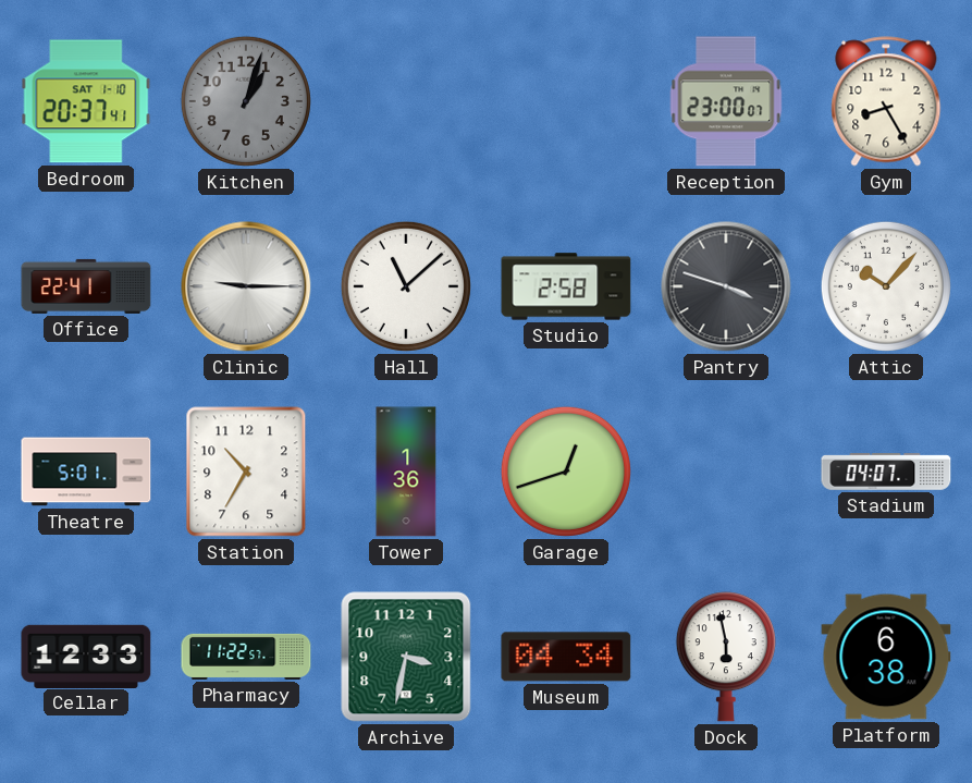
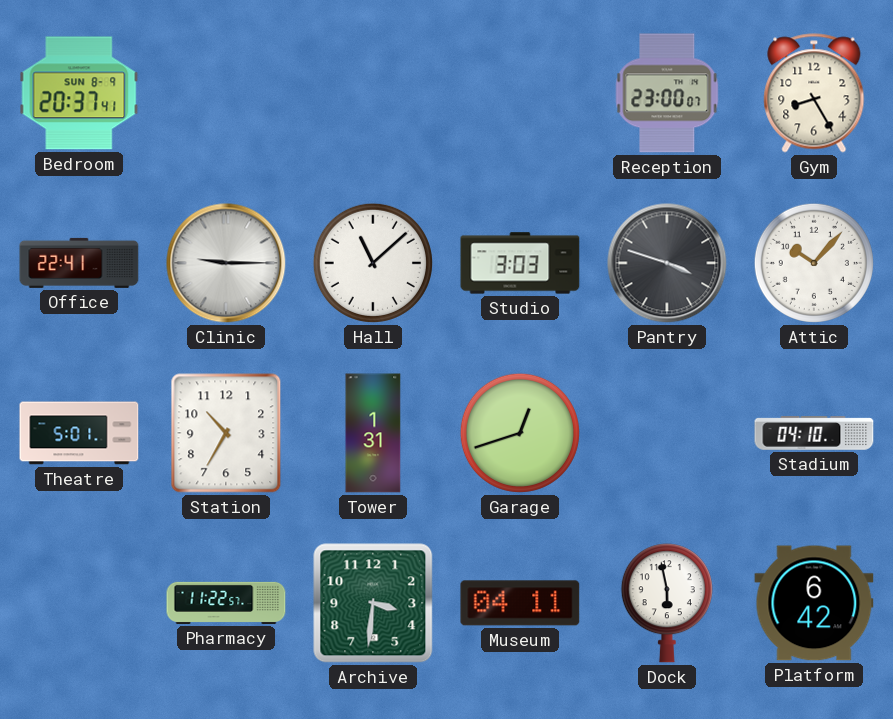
Bedroom date: SAT 1-10 -> SUN 8-9 (79, 93)
Kitchen: 1:03 -> none (246, 101)
Studio: 2:58 -> 3:03 (520, 263)
Tower: 1:36 -> 1:31 (373, 433)
Stadium: 04:07 -> 04:10 (814, 433)
Cellar: 12:33 -> none (86, 656)
Archive: 3:32 -> 3:31 (373, 603)
Museum: 04:34 -> 04:11 (520, 603)
Platform: 6:38 -> 6:42 (814, 603)
